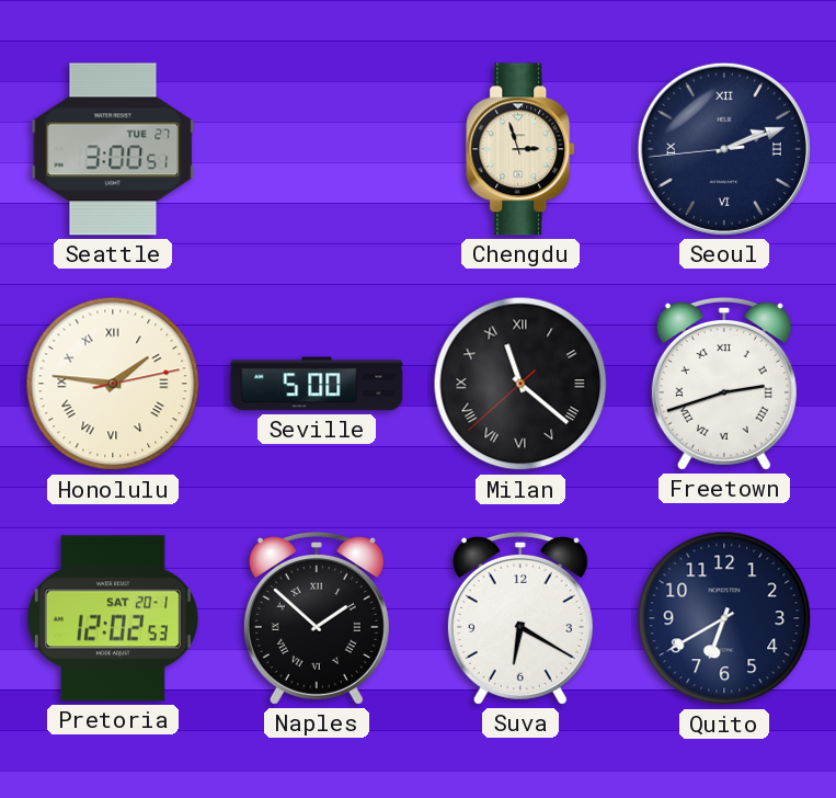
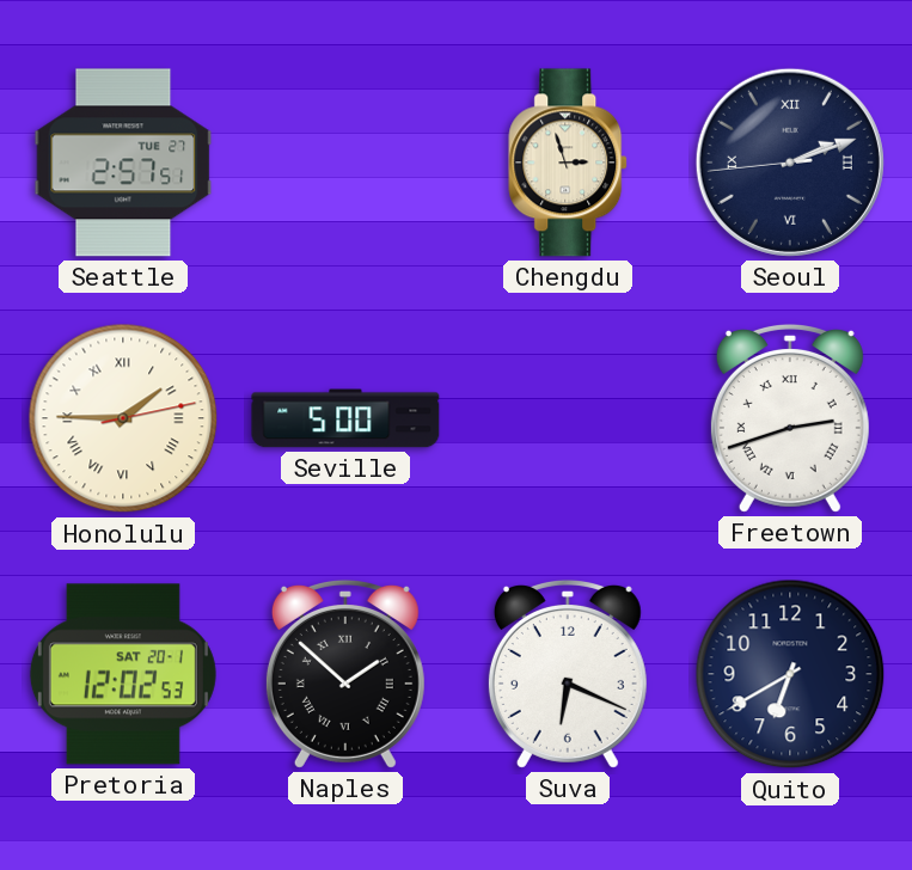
Seattle: 3:00 -> 2:57 (123, 163)
Honolulu: 1:46 -> 1:45 (123, 418)
Milan: 11:21 -> none (520, 384)
Suva: 6:20 -> 6:19 (568, 674)
